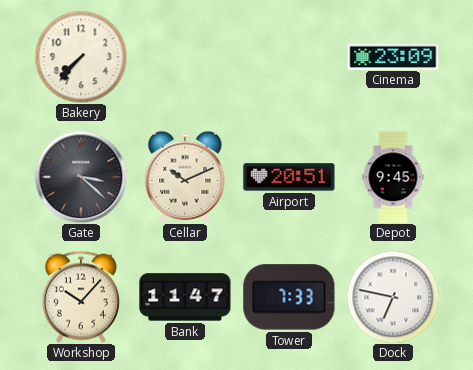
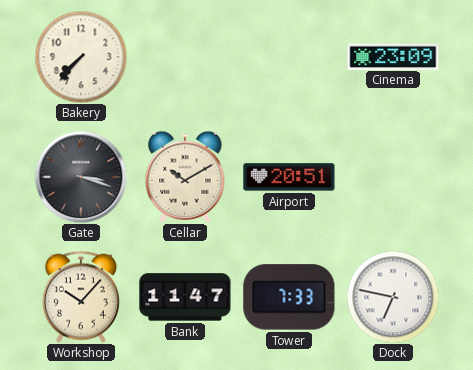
Gate: 3:22 -> 3:18 (81, 177)
Cellar: 10:11 -> 10:10 (185, 177)
Depot: 9:45 -> none (393, 177)
